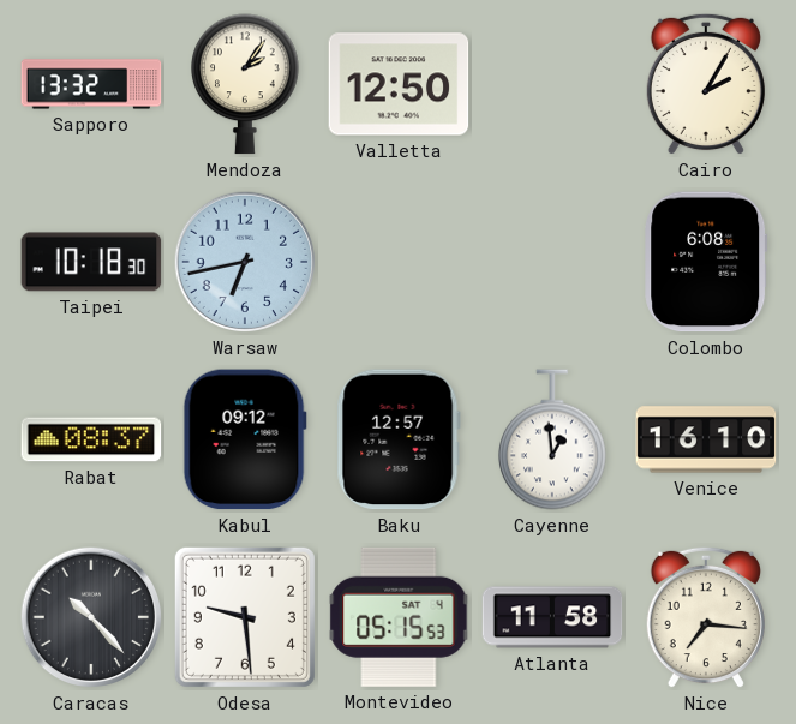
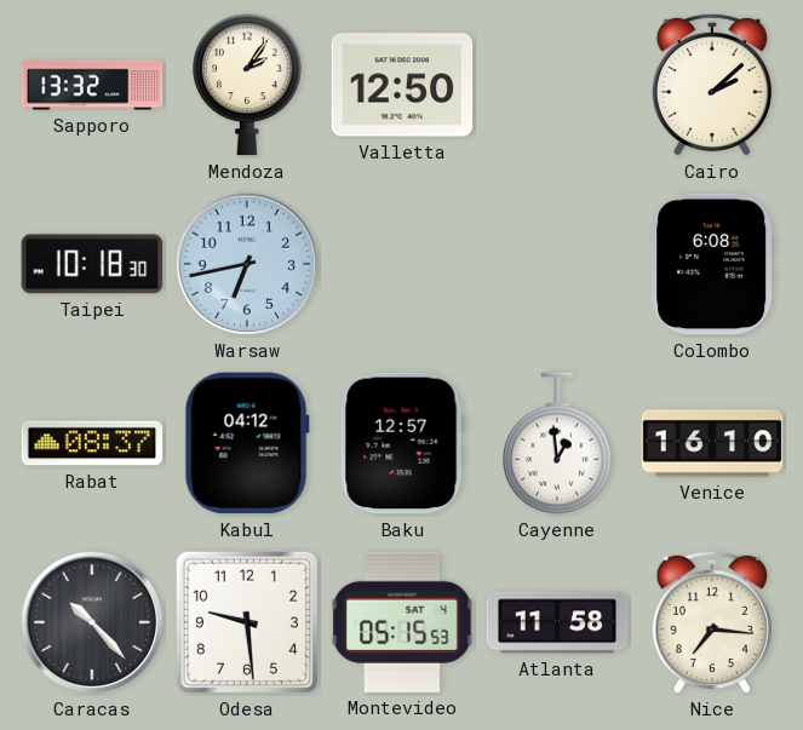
Cairo: 2:05 -> 2:08 (712, 85)
Kabul: 09:12 -> 04:12 (247, 443)
